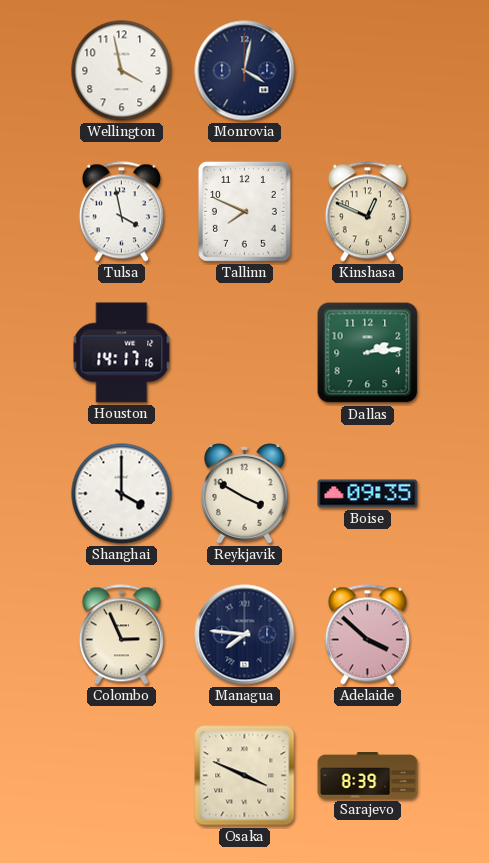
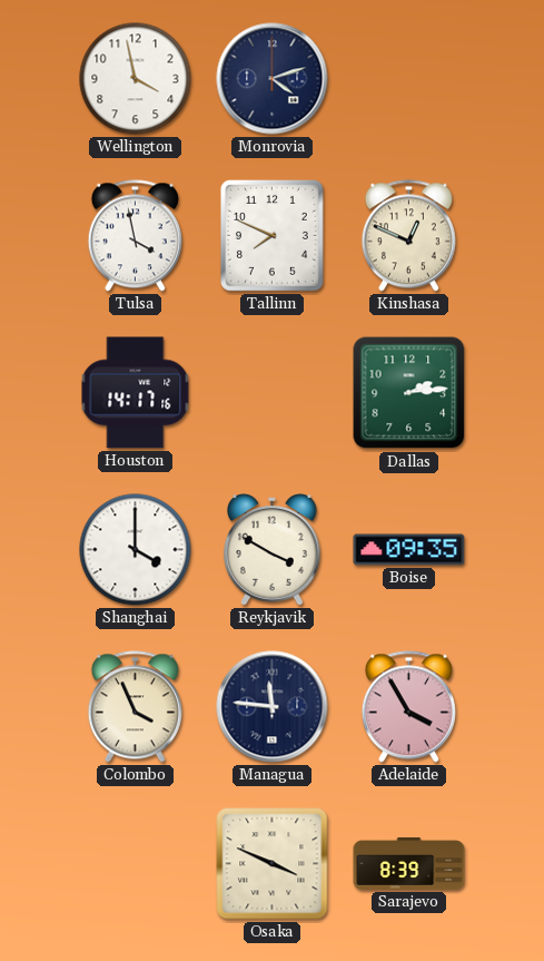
Monrovia: 4:02 -> 4:12 (273, 79)
Colombo: 2:56 -> 3:56 (135, 707)
Managua: 7:46 -> 11:46 (273, 707)
Adelaide: 3:52 -> 3:55 (408, 707)
